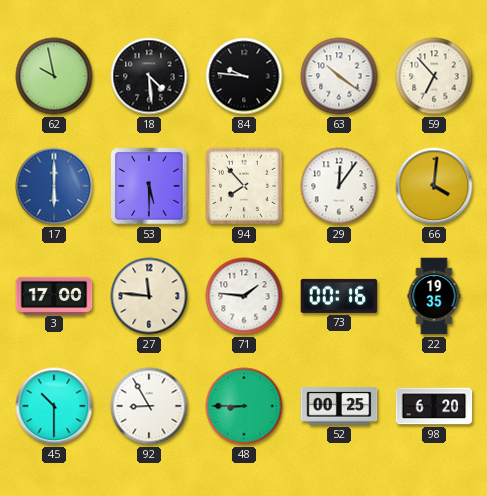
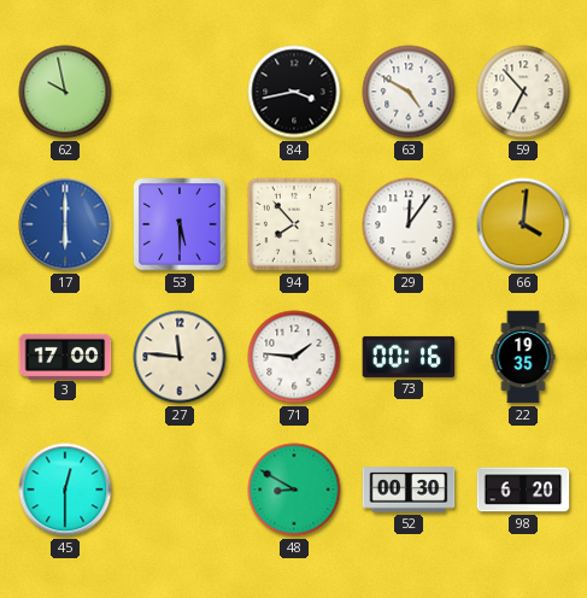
18: 4:29 -> none (149, 76)
84: 9:46 -> 3:43 (294, 92)
63: 10:21 -> 4:50 (409, 92)
45: 10:30 -> 12:30 (65, 489)
92: 8:55 -> none (149, 406)
48: 8:45 -> 8:50 (294, 489)
52: 00:25 -> 00:30 (409, 489)
